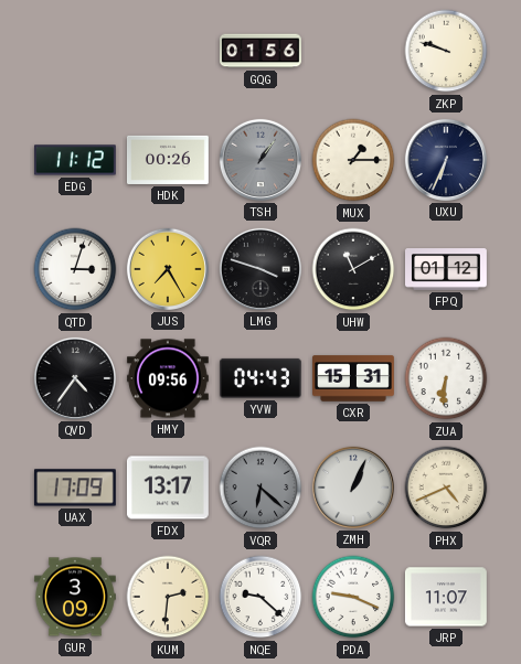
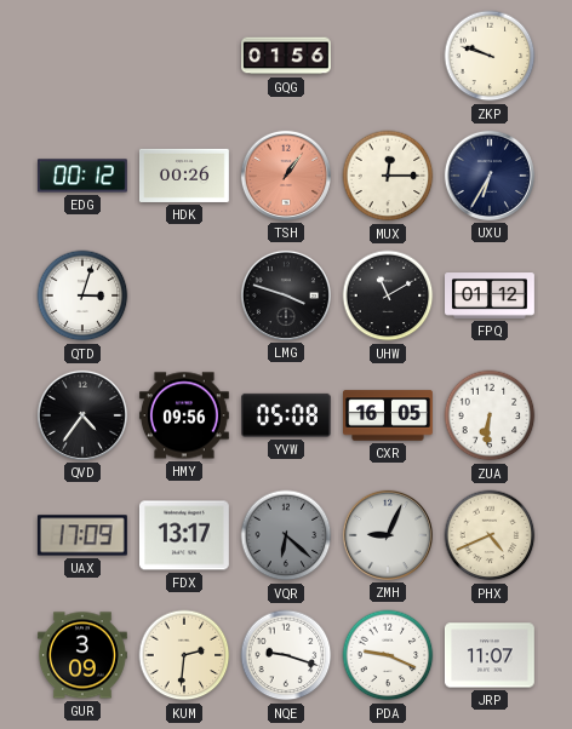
EDG: 11:12 -> 00:12 (82, 176)
TSH dial: grey -> salmon (286, 176)
MUX: 1:15 -> 12:15 (388, 176)
UXU: 6:34 -> 6:35 (490, 176)
JUS: 7:25 -> none (168, 269)
YVW: 04:43 -> 05:08 (286, 415)
CXR: 15:31 -> 16:05 (389, 415)
ZMH: 1:04 -> 9:04 (388, 535)
NQE: 9:22 -> 9:18 (286, 655)
